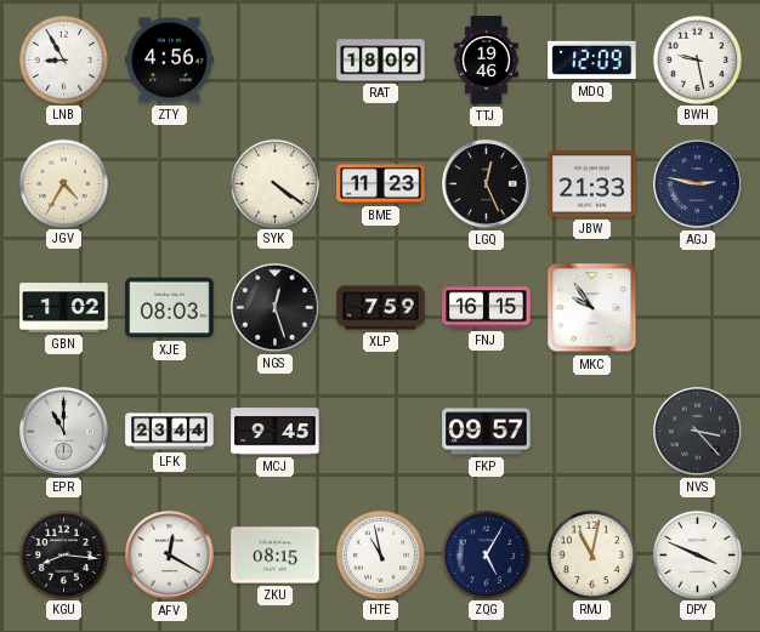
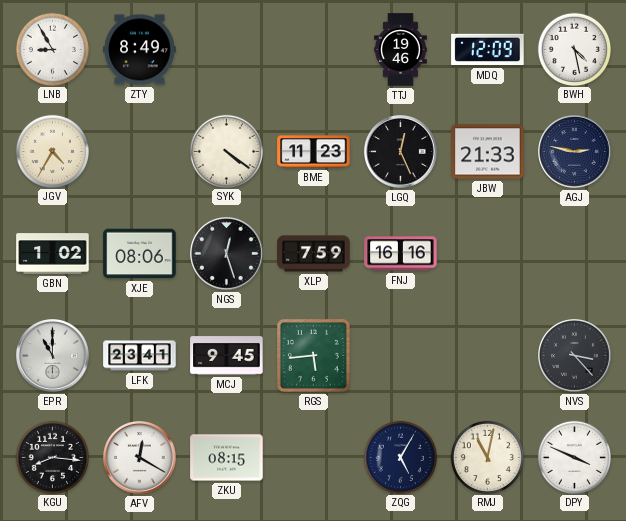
ZTY: 4:56 -> 8:49 (140, 50)
RAT: 18:09 -> none (381, 61)
BWH: 9:28 -> 4:28 (574, 49)
XJE: 08:03 -> 08:06 (140, 254)
FNJ: 16:15 -> 16:16 (401, 254)
MKC: 9:54 -> none (592, 308)
LFK: 23:44 -> 23:41 (140, 356)
RGS: none -> 5:44 (313, 355)
FKP: 09:57 -> none (487, 432)
HTE: 10:58 -> none (380, 554)
